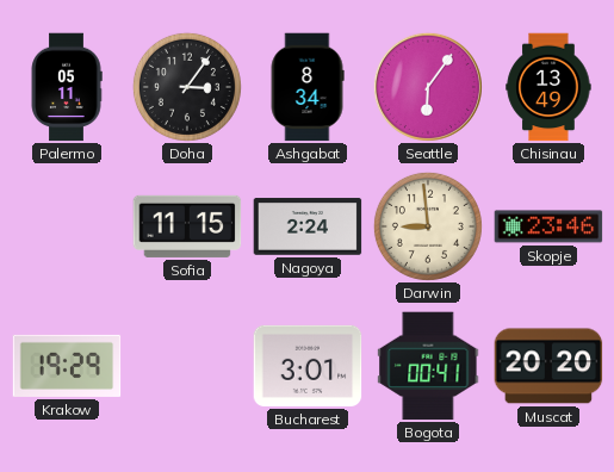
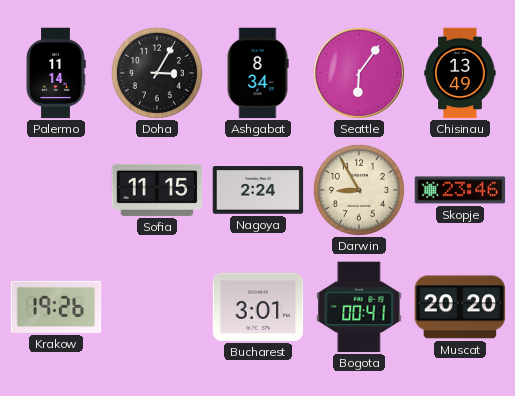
Palermo: 05:11 -> 11:14 (56, 73)
Doha: 3:06 -> 3:05 (157, 73)
Darwin: 8:59 -> 8:55 (359, 190)
Krakow: 19:29 -> 19:26 (56, 307)
